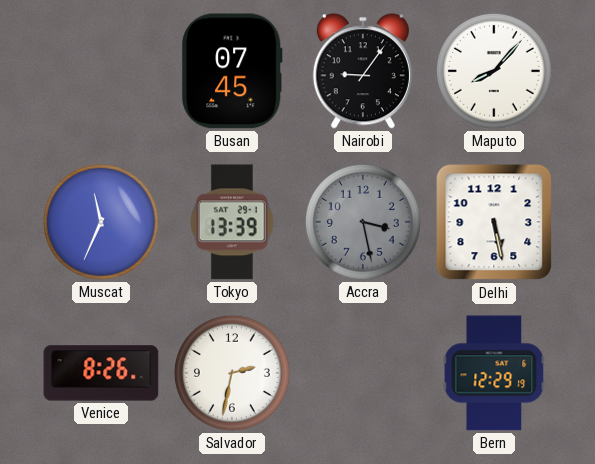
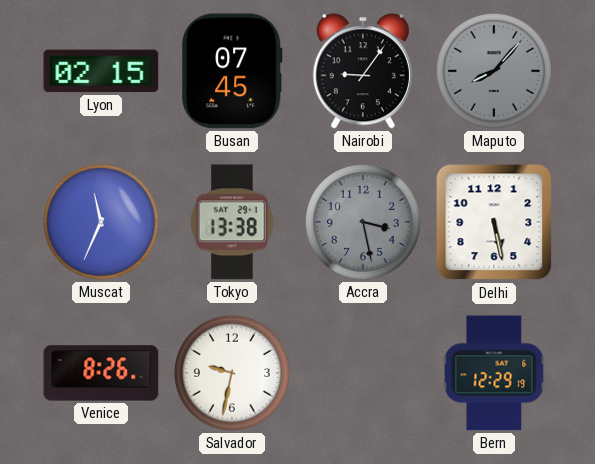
Lyon: none -> 02:15 (101, 71)
Maputo dial: white -> grey (494, 71)
Tokyo: 13:39 -> 13:38 (233, 222)
Salvador: 2:32 -> 9:32 (232, 373)
